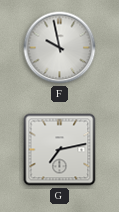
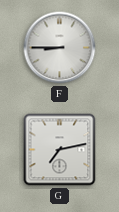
F: 9:58 -> 8:45 (60, 48)
